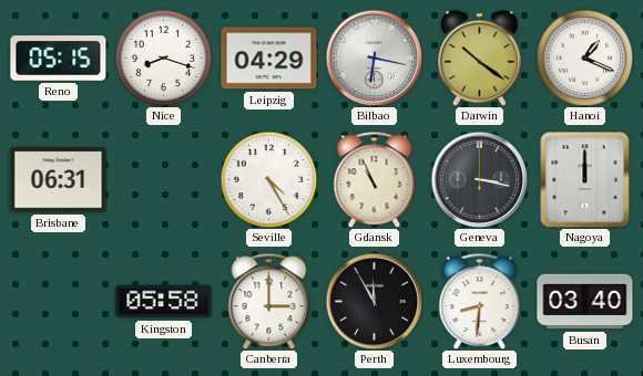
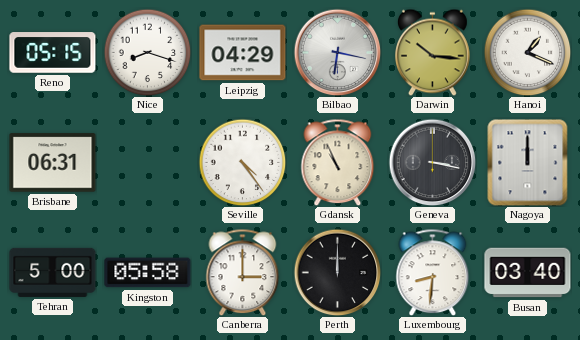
Darwin: 10:21 -> 10:16 (433, 52)
Seville: 4:25 -> 4:24 (242, 162)
Tehran: none -> 5:00 (53, 272)
Perth: 11:55 -> 12:00 (337, 272)
